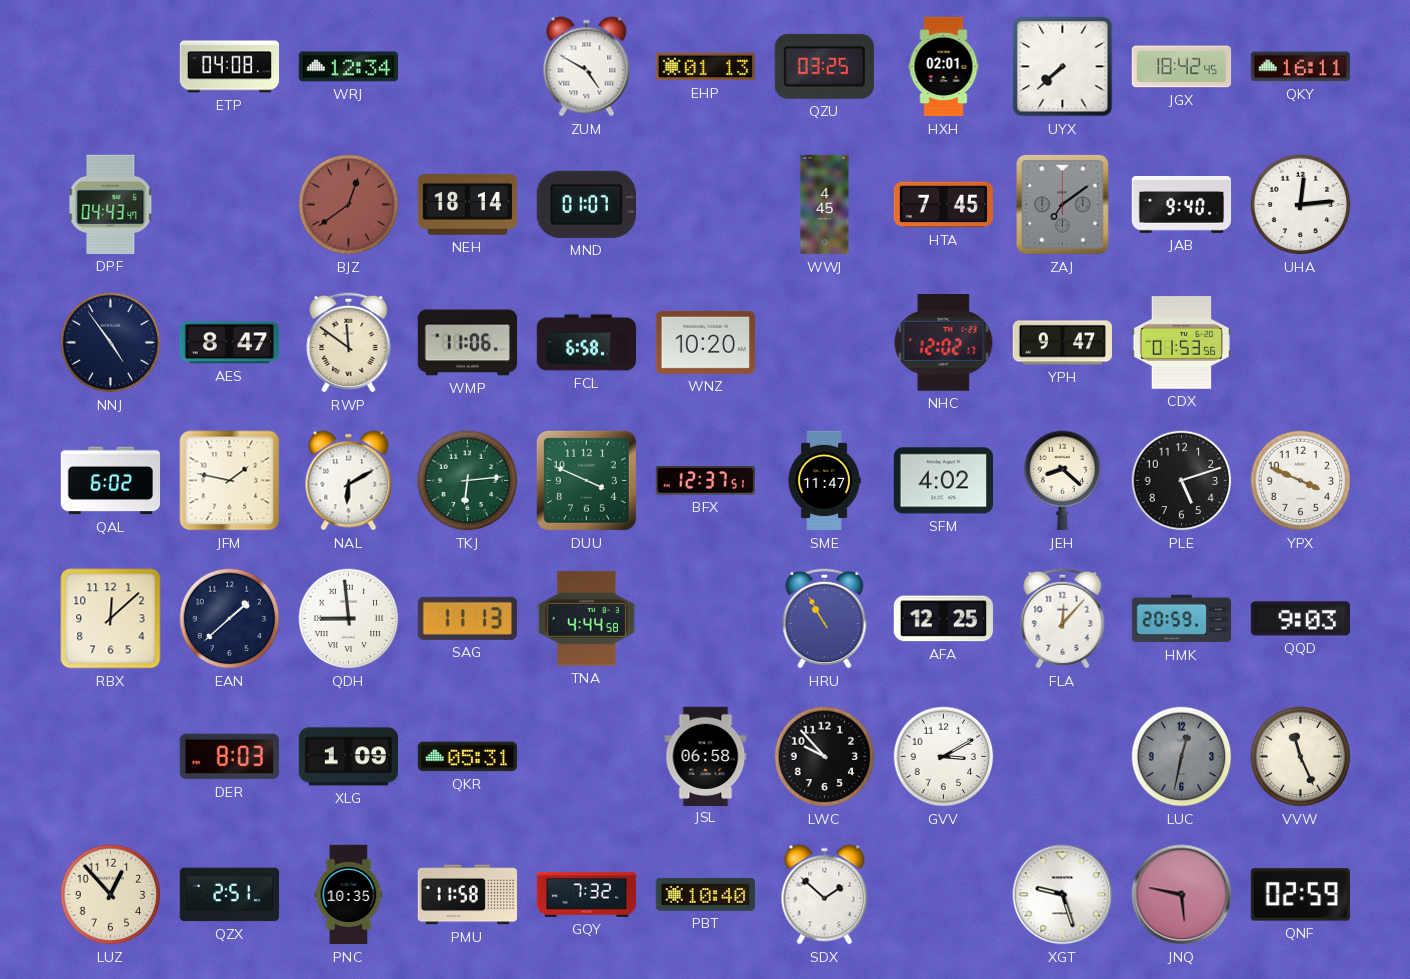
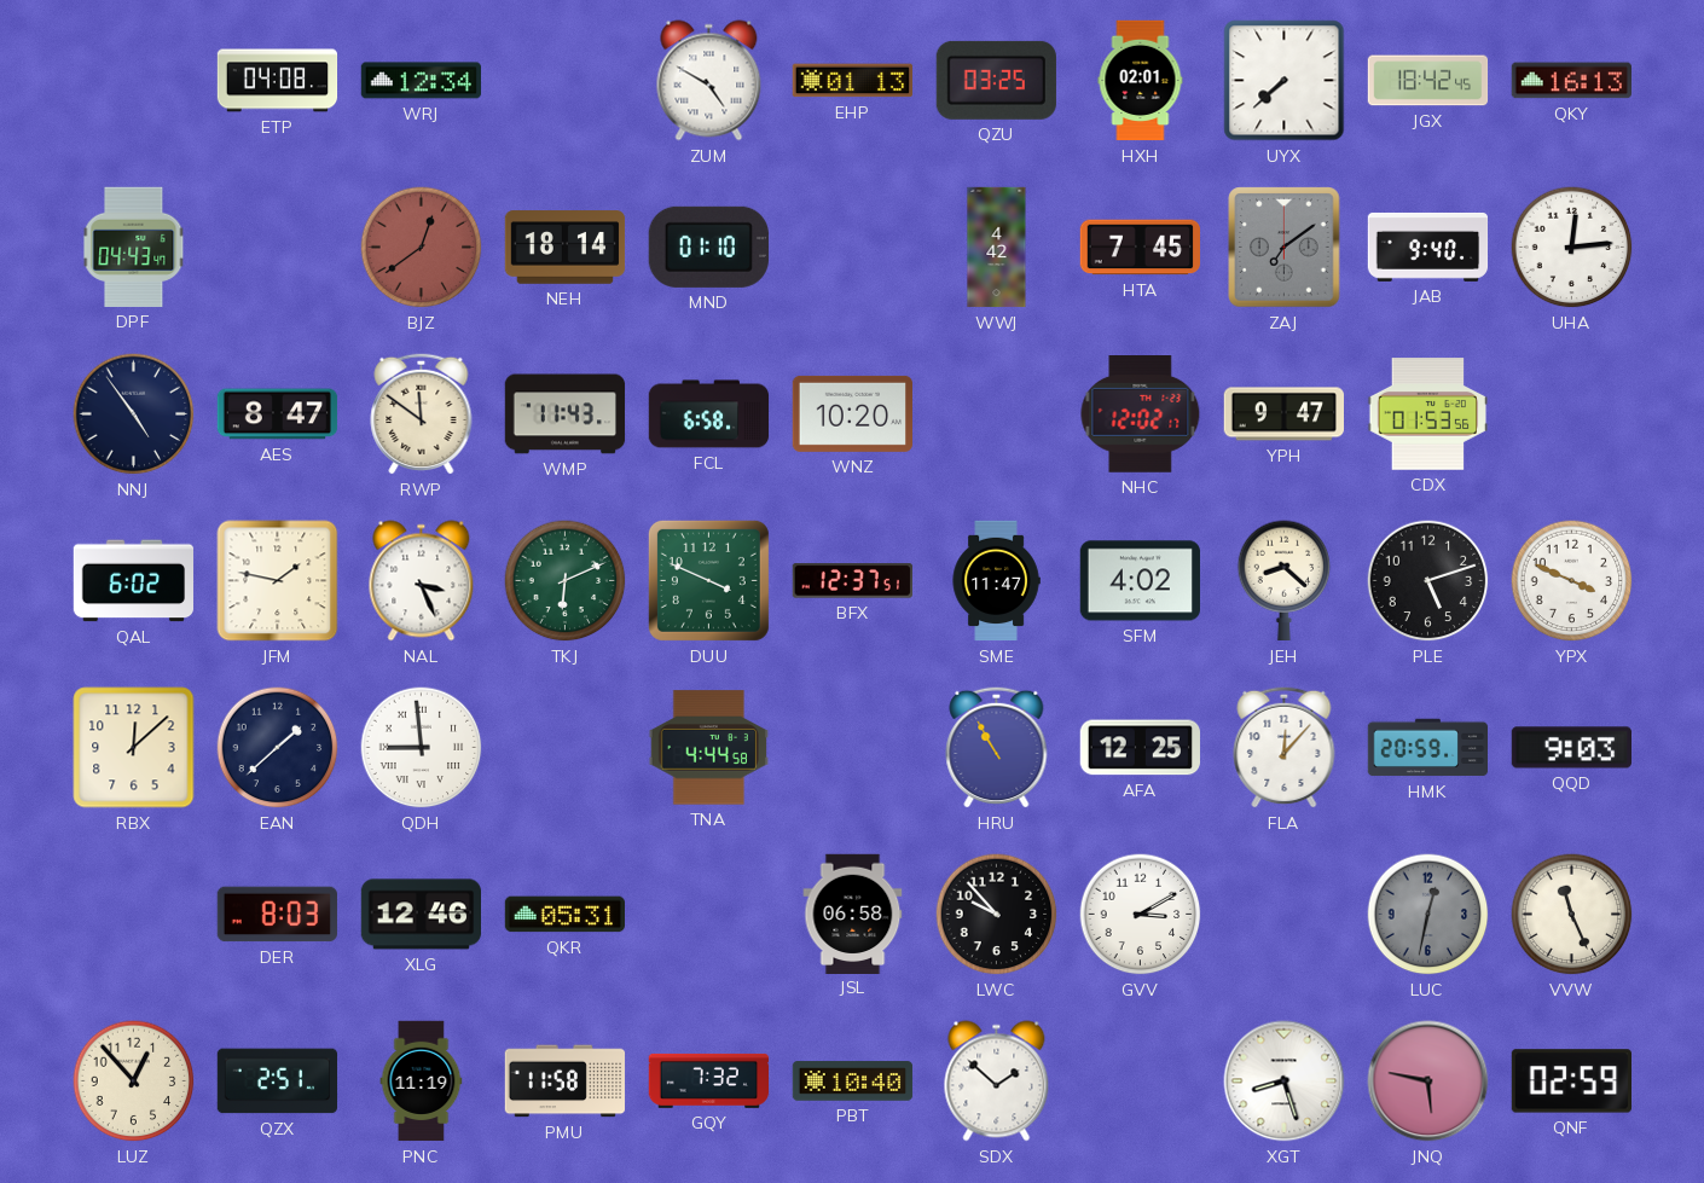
QKY: 16:11 -> 16:13 (1571, 81)
MND: 01:07 -> 01:10 (708, 247)
WWJ: 4:45 -> 4:42 (997, 248)
WMP: 11:06 -> 11:43 (566, 414)
NAL: 6:10 -> 3:26 (422, 581)
TKJ: 6:14 -> 6:11 (566, 581)
SAG: 11:13 -> none (467, 618)
XLG: 1:09 -> 12:46 (421, 915)
PNC: 10:35 -> 11:19 (422, 1081)
XGT: 9:27 -> 8:27 (1285, 1081)
